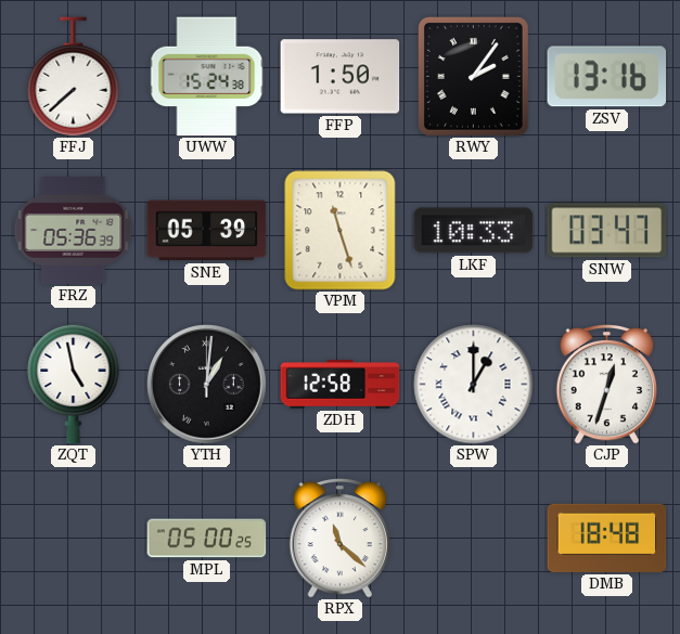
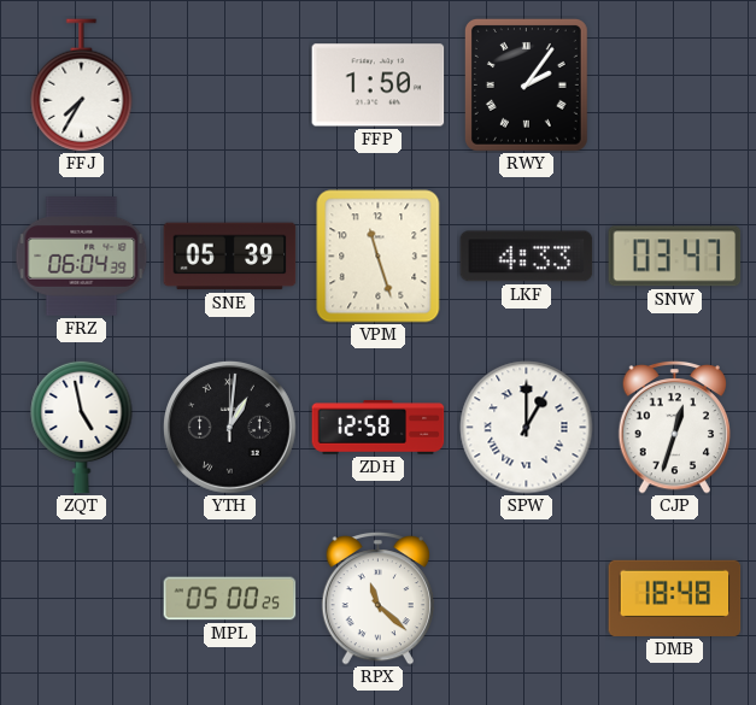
FFJ: 7:38 -> 7:35 (82, 86)
UWW: 15:24 -> none (207, 77)
ZSV: 13:16 -> none (607, 77)
FRZ: 05:36 -> 06:04 (82, 257)
LKF: 10:33 -> 4:33 (527, 257)
